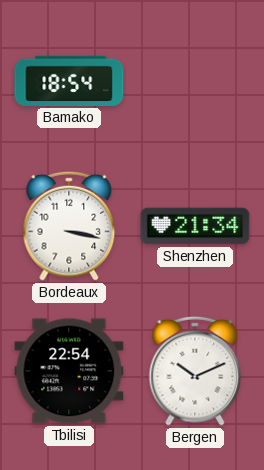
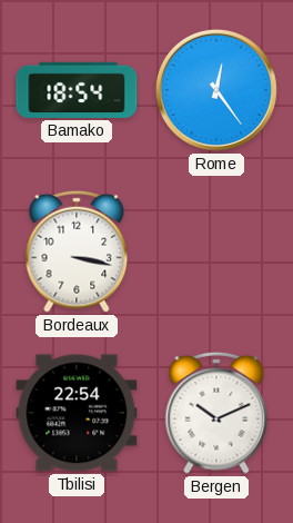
Rome: none -> 12:24 (216, 90)
Shenzhen: 21:34 -> none (195, 226)
